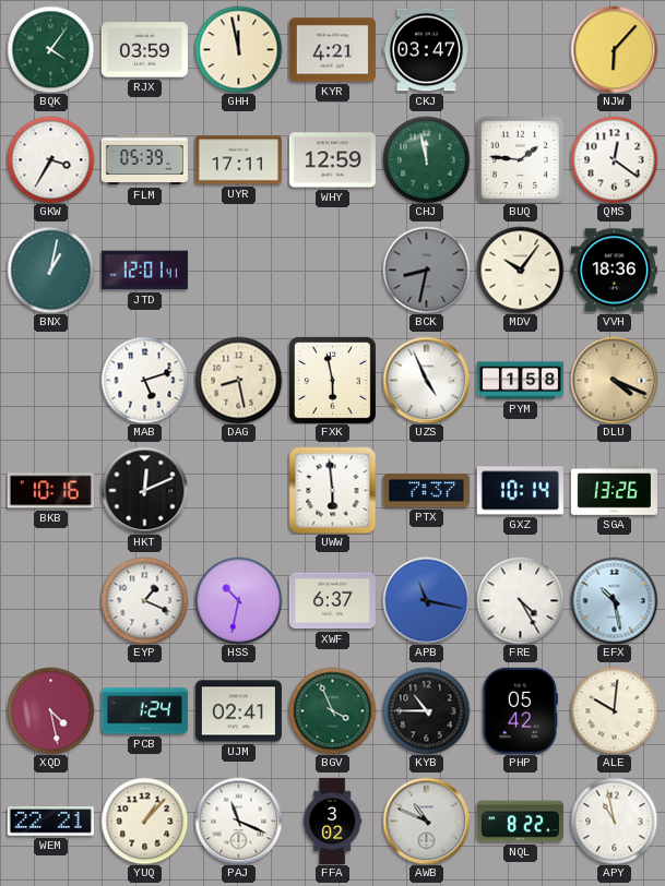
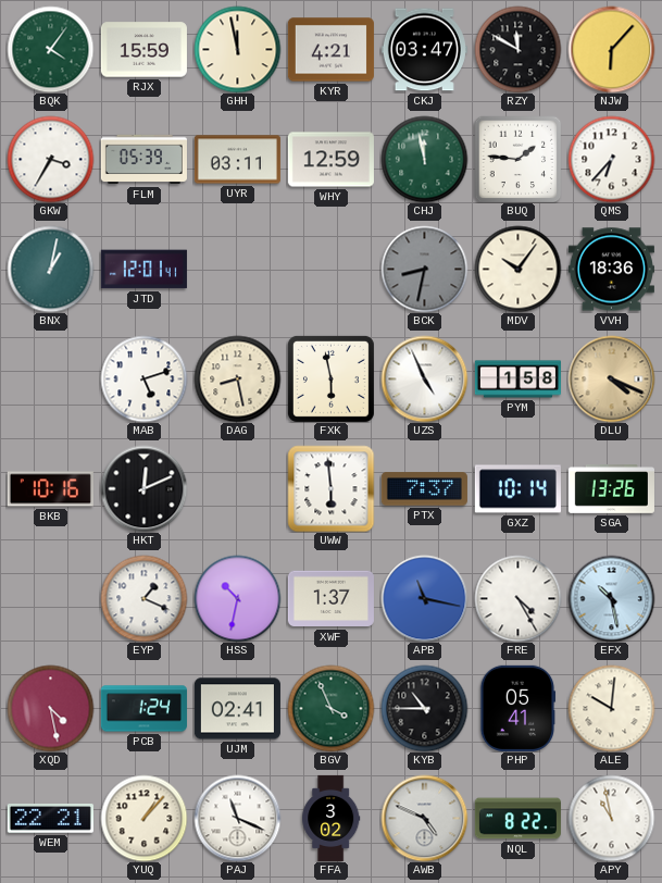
RJX: 03:59 -> 15:59 (143, 50)
RZY: none -> 11:50 (517, 49)
UYR: 17:11 -> 03:11 (237, 160)
QMS: 12:21 -> 6:37 (611, 159)
XWF: 6:37 -> 1:37 (330, 599)
PHP: 05:42 -> 05:41 (517, 708)
AWB: 10:49 -> 4:49 (424, 818)
